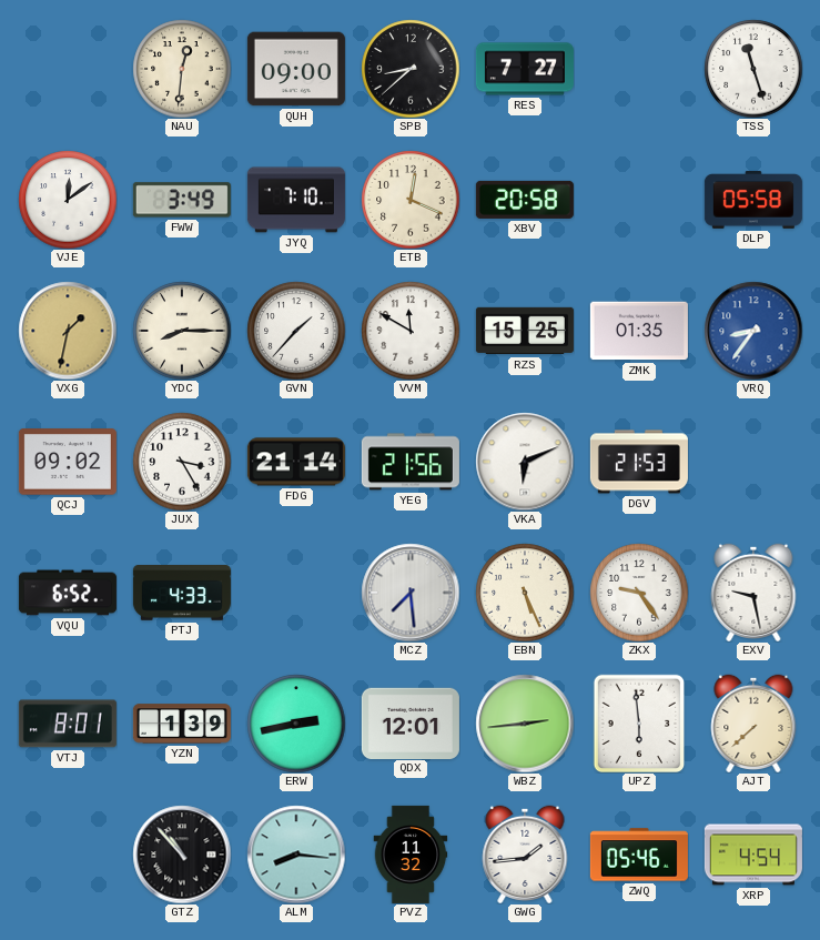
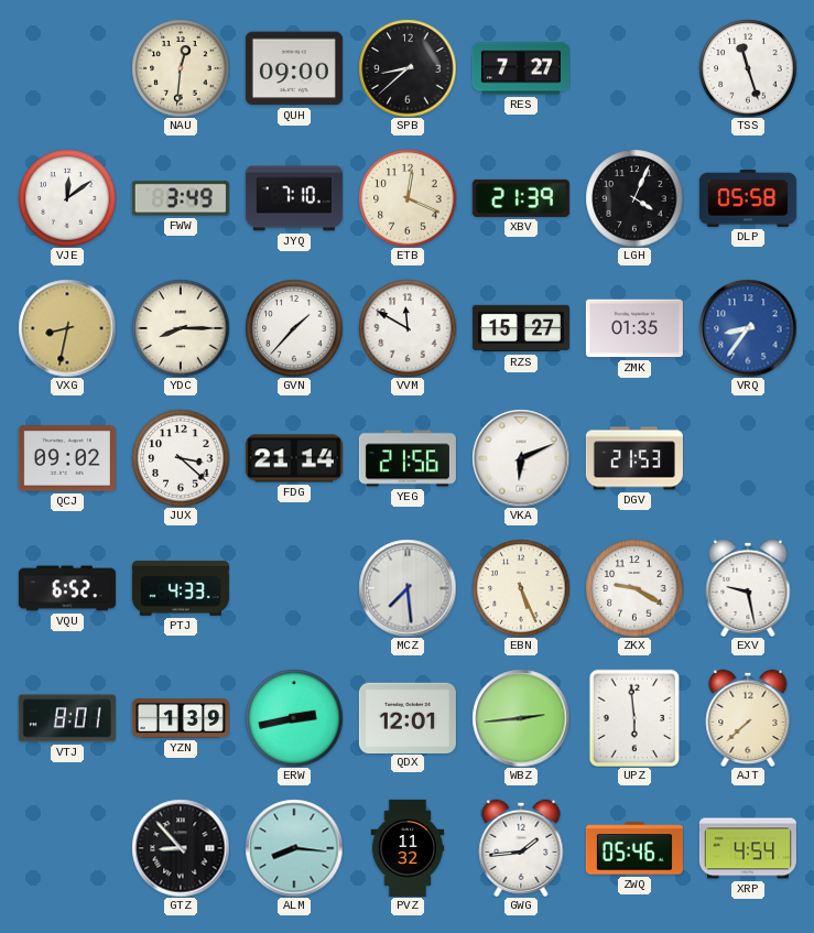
XBV: 20:58 -> 21:39 (521, 198)
LGH: none -> 4:04 (634, 198)
VXG: 1:32 -> 8:32 (67, 328)
RZS: 15:25 -> 15:27 (521, 328)
JUX: 3:25 -> 3:22 (181, 458)
ZKX: 9:24 -> 9:20 (634, 588)
GTZ: 10:53 -> 8:53 (181, 848)
